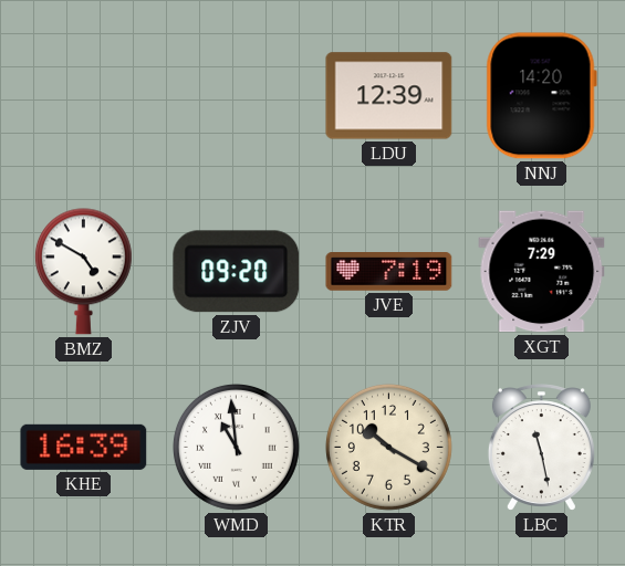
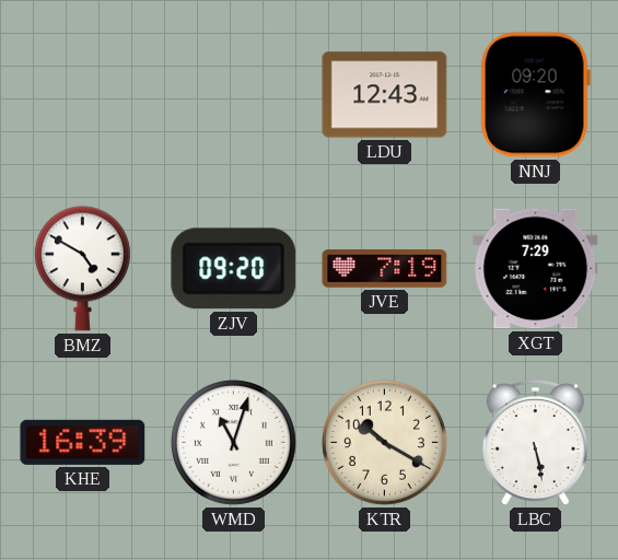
LDU: 12:39 -> 12:43 (385, 95)
NNJ: 14:20 -> 09:20 (535, 95)
WMD: 10:59 -> 11:03 (233, 442)
LBC: 11:28 -> 5:28 (535, 443)
